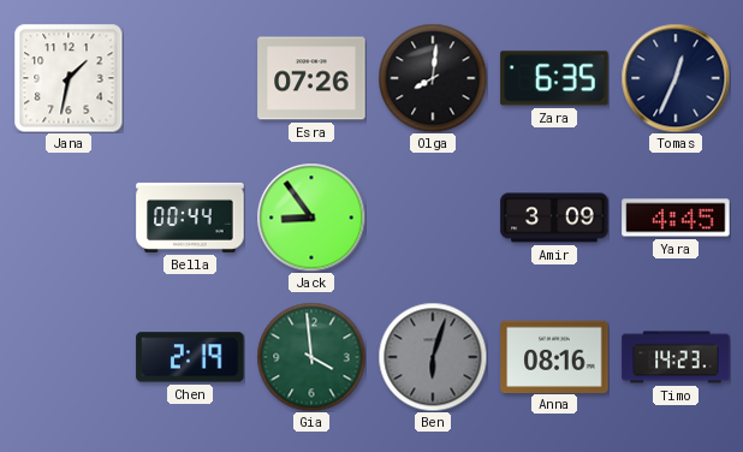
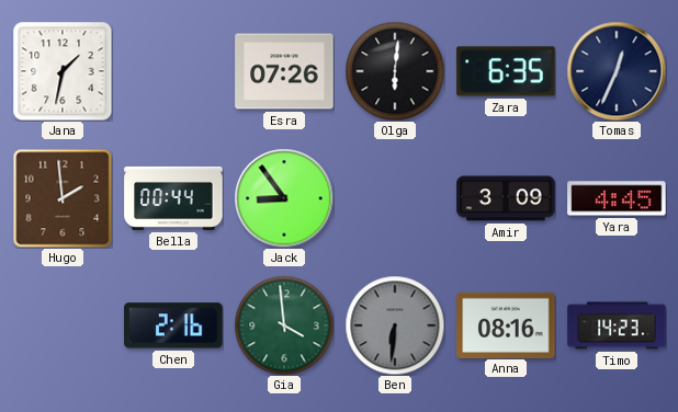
Olga: 8:01 -> 6:01 (395, 71)
Hugo: none -> 1:59 (63, 198)
Chen: 2:19 -> 2:16 (173, 325)
Ben: 6:03 -> 6:31 (395, 325)
